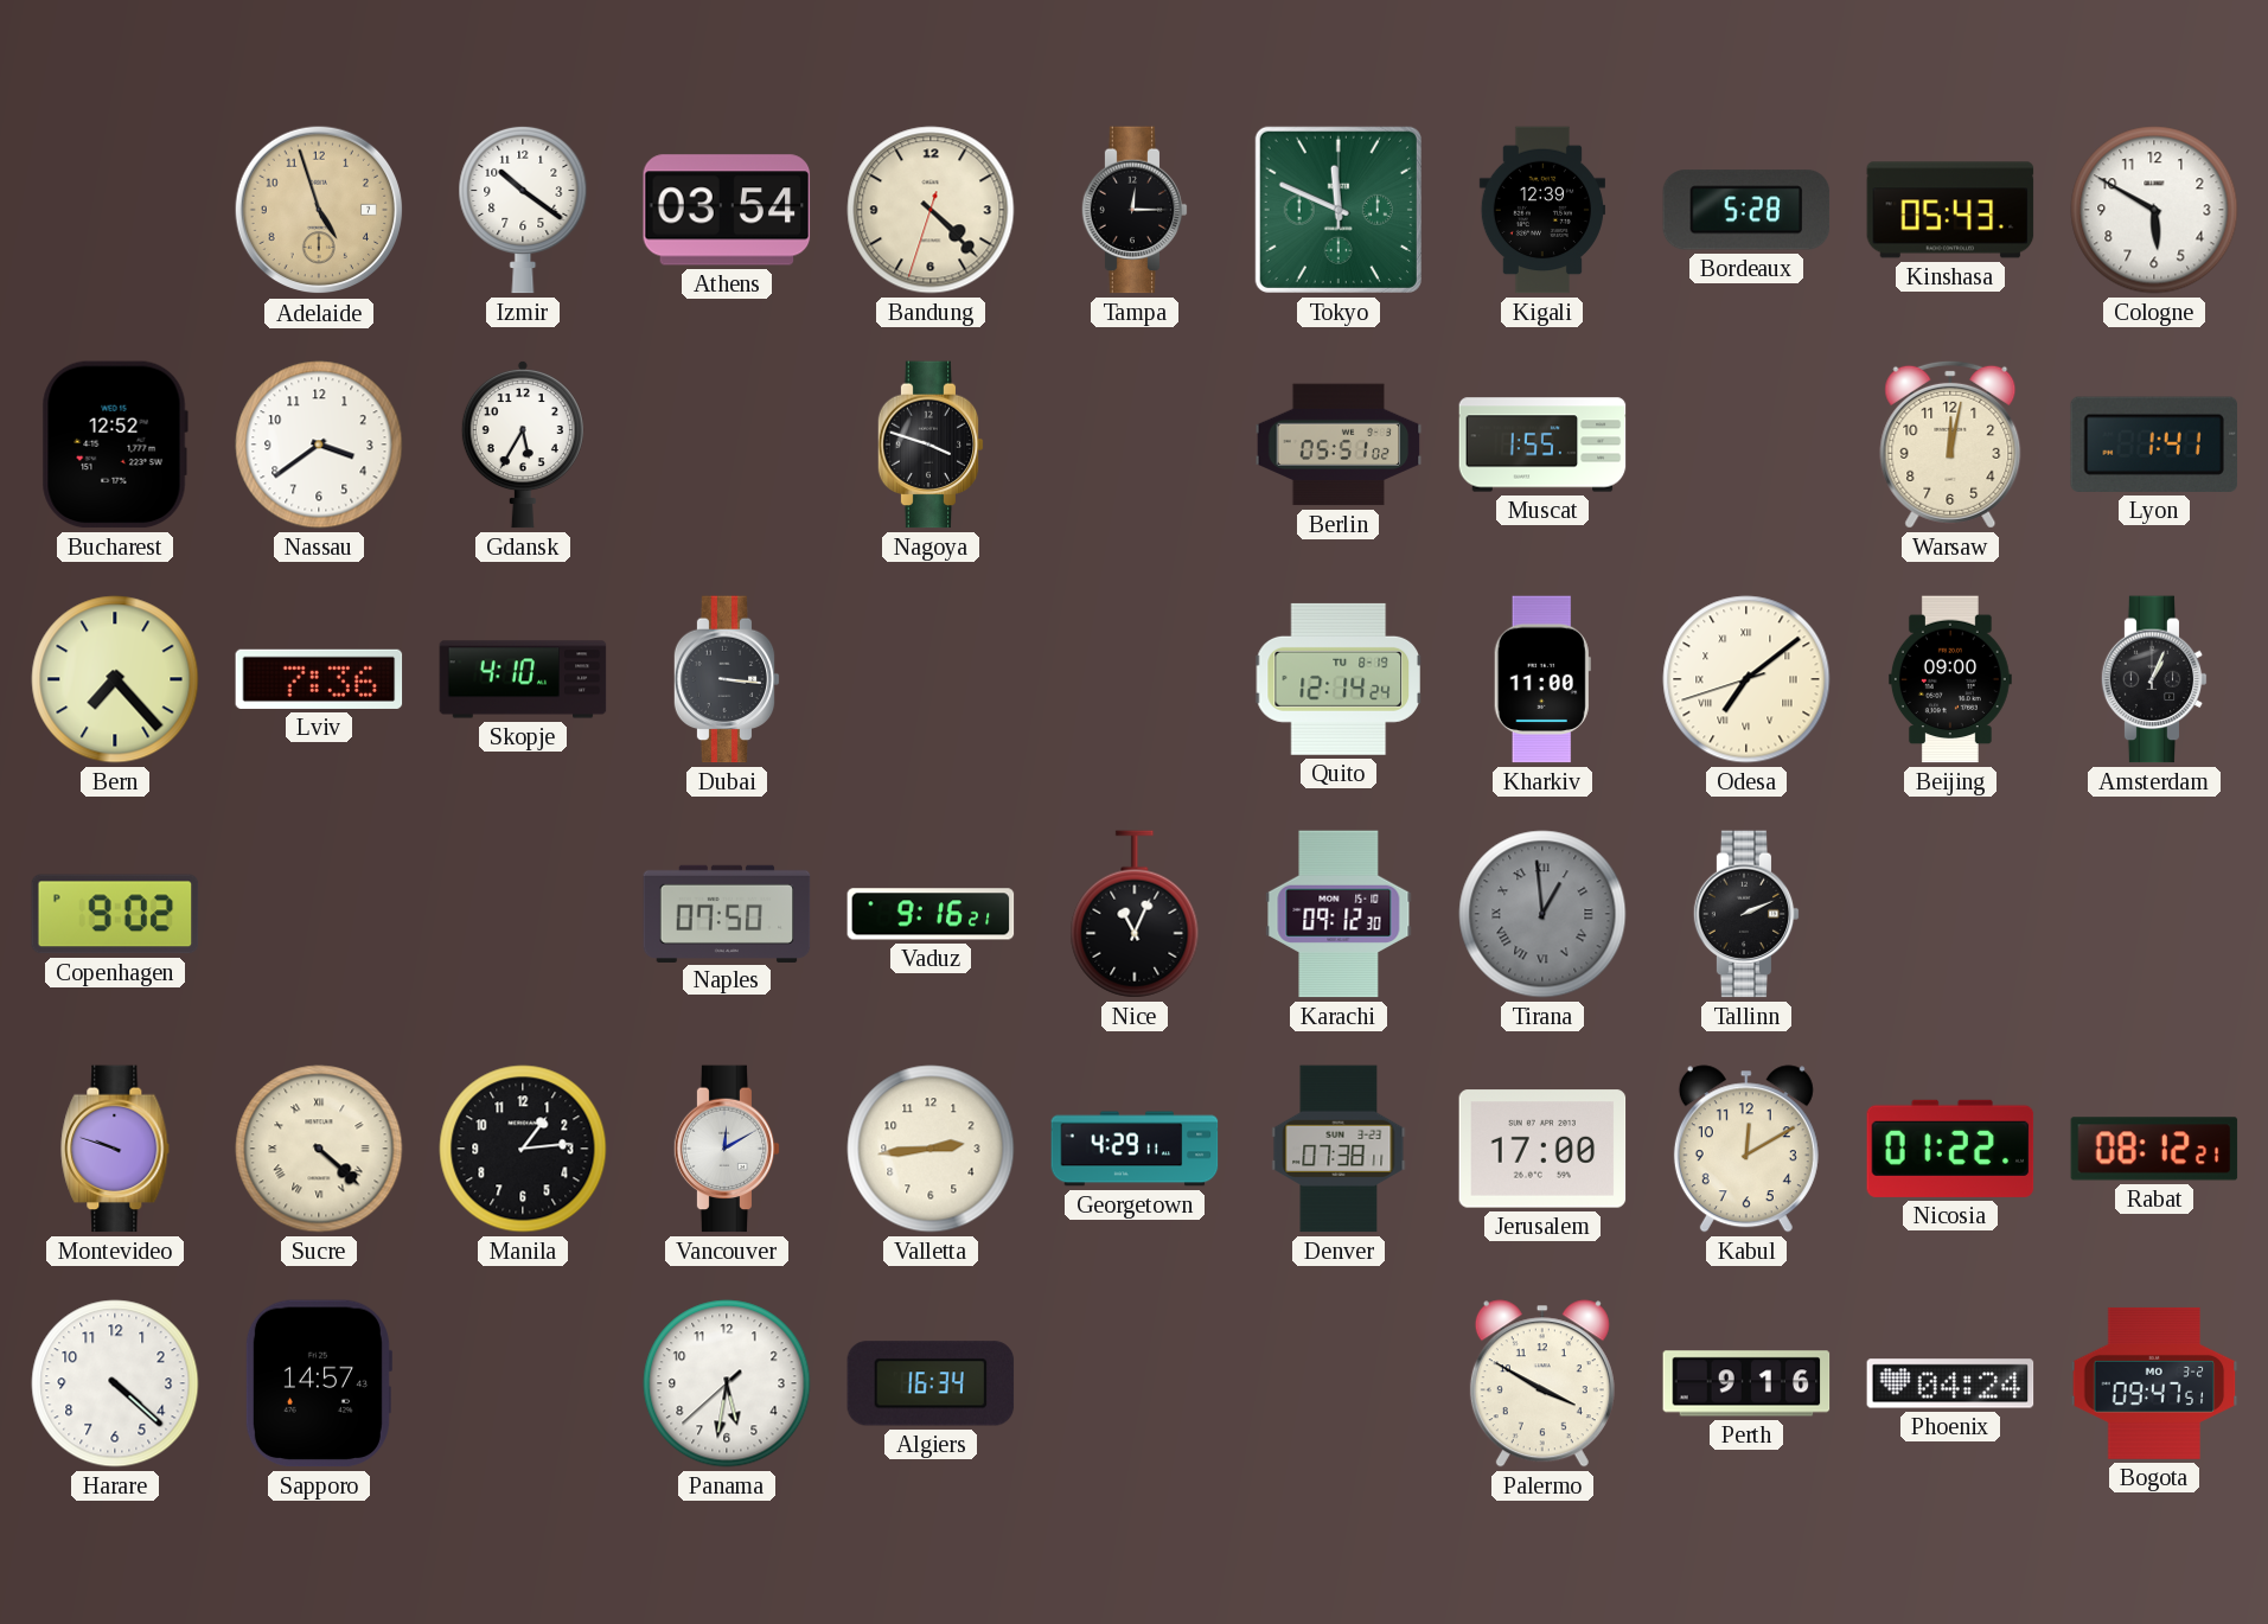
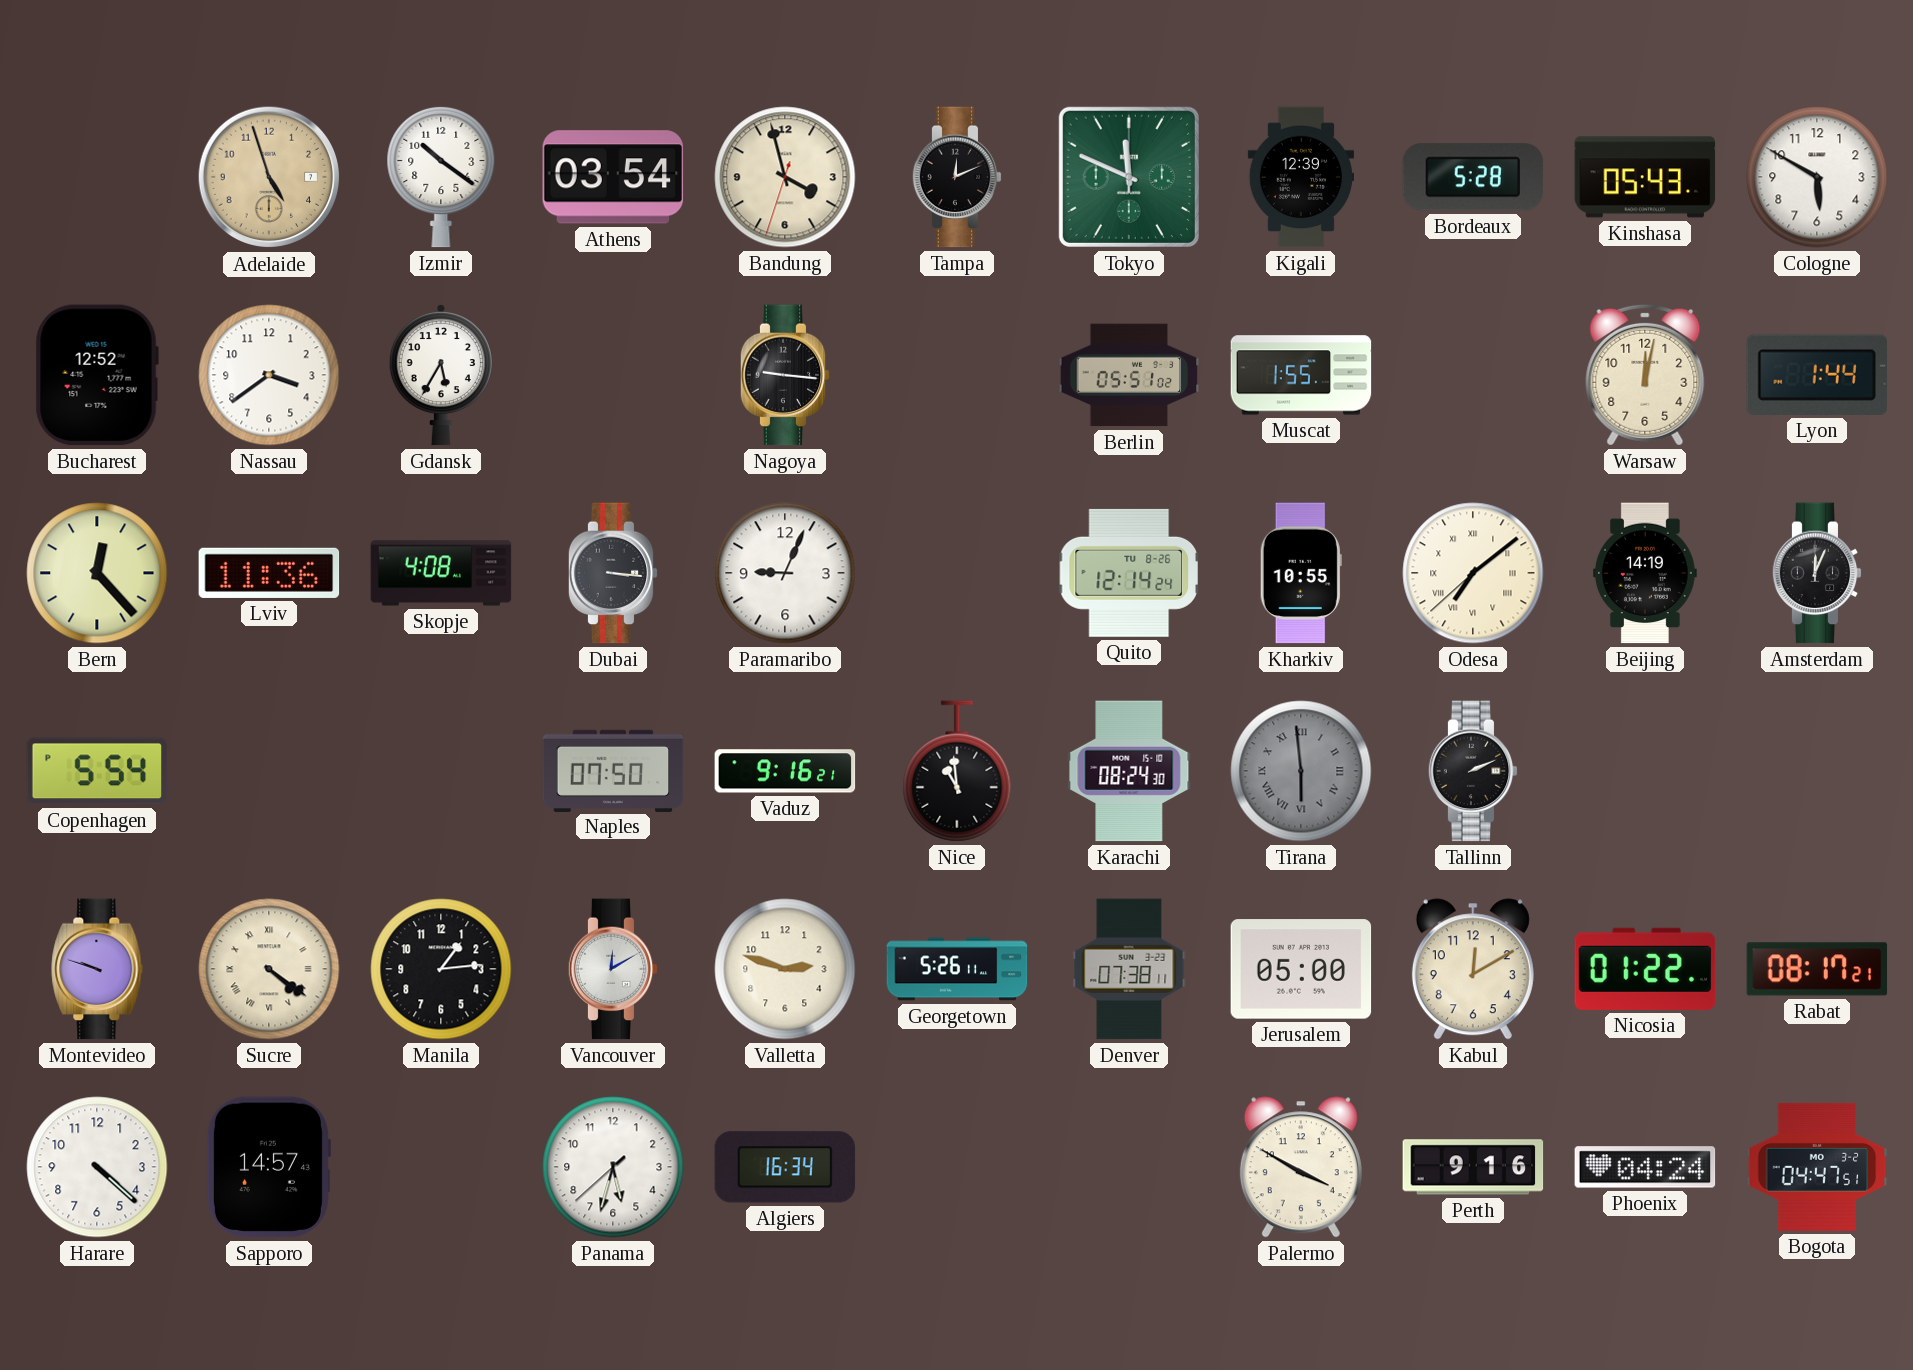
Bandung: 4:22 -> 3:57 (785, 177)
Tampa: 12:15 -> 12:11 (957, 177)
Nagoya: 3:48 -> 9:16 (785, 375)
Lyon: 1:41 -> 1:44 (1816, 375)
Bern: 7:23 -> 12:23 (97, 573)
Lviv: 7:36 -> 11:36 (269, 573)
Skopje: 4:10 -> 4:08 (441, 573)
Paramaribo: none -> 9:04 (785, 573)
Quito date: TU 8-19 -> TU 8-26 (1129, 573)
Kharkiv: 11:00 -> 10:55 (1301, 573)
Odesa: 7:08:42 -> 7:08:38 (1473, 573)
Beijing: 09:00 -> 14:19 (1645, 573)
Amsterdam: 1:04 -> 12:04 (1817, 573)
Copenhagen: 9:02 -> 5:54 (97, 771)
Nice: 11:04 -> 10:59 (957, 771)
Karachi: 09:12 -> 08:24 (1129, 771)
Tirana: 12:59 -> 5:59 (1301, 771)
Sucre: 4:22 -> 4:21 (269, 969)
Valletta: 2:44 -> 2:48 (785, 969)
Georgetown: 4:29 -> 5:26 (957, 969)
Jerusalem: 17:00 -> 05:00 (1301, 969)
Rabat: 08:12 -> 08:17 (1817, 969)
Panama: 5:31 -> 5:32 (613, 1167)
Bogota: 09:47 -> 04:47 (1817, 1167)
